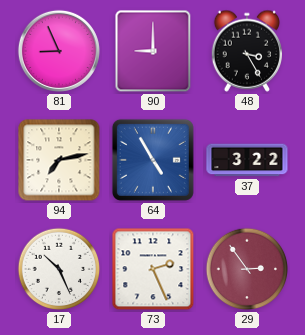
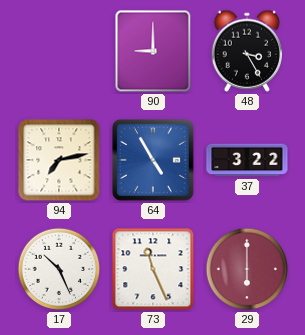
81: 8:56 -> none (59, 51)
73: 2:26 -> 11:26 (153, 269)
29: 2:54 -> 6:00 (247, 269)
